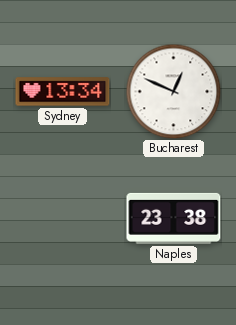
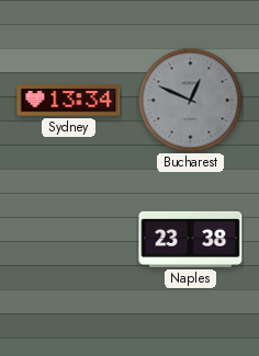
Bucharest dial: white -> grey (190, 100)
